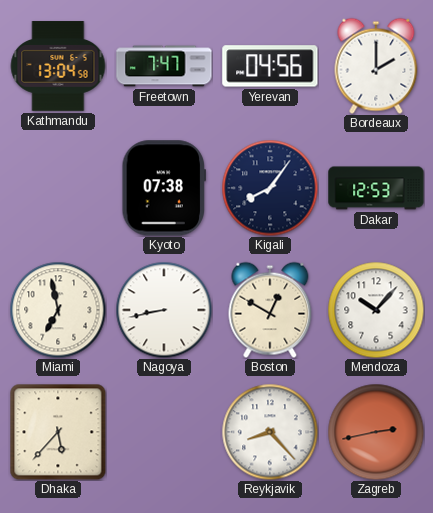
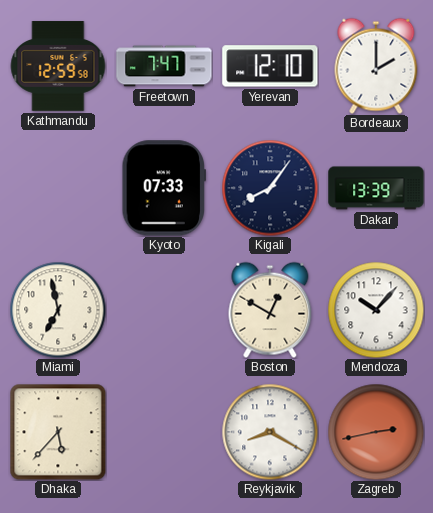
Kathmandu: 13:04 -> 12:59 (58, 66)
Yerevan: 04:56 -> 12:10 (270, 66)
Kyoto: 07:38 -> 07:33 (163, 188)
Dakar: 12:53 -> 13:39 (376, 188)
Nagoya: 8:43 -> none (164, 310)
Reykjavik: 8:23 -> 8:20 (270, 432)
